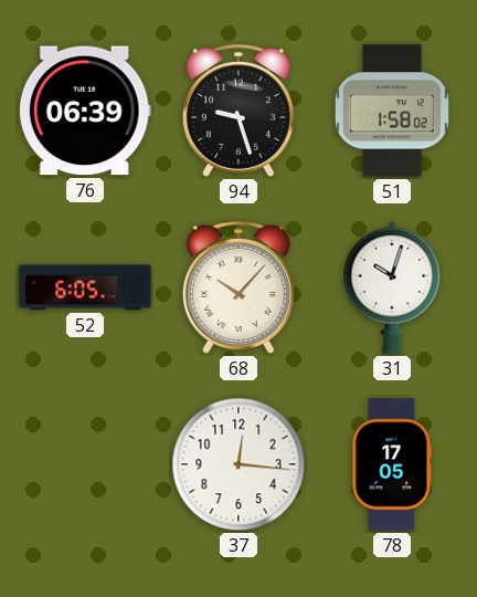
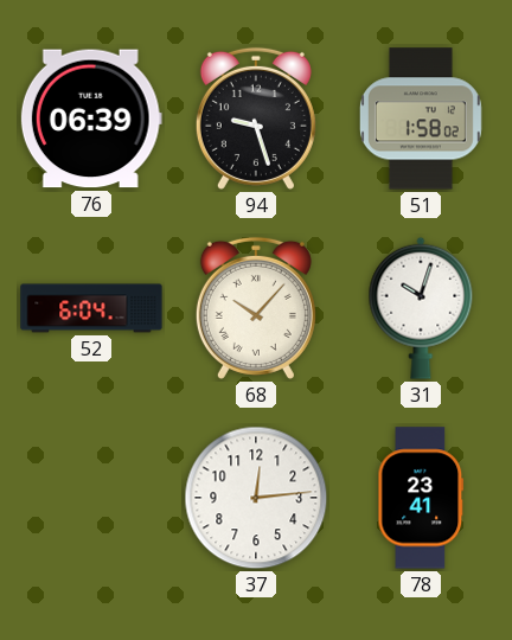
52: 6:05 -> 6:04 (91, 308)
37: 12:16 -> 12:14 (256, 498)
78: 17:05 -> 23:41 (421, 498)
